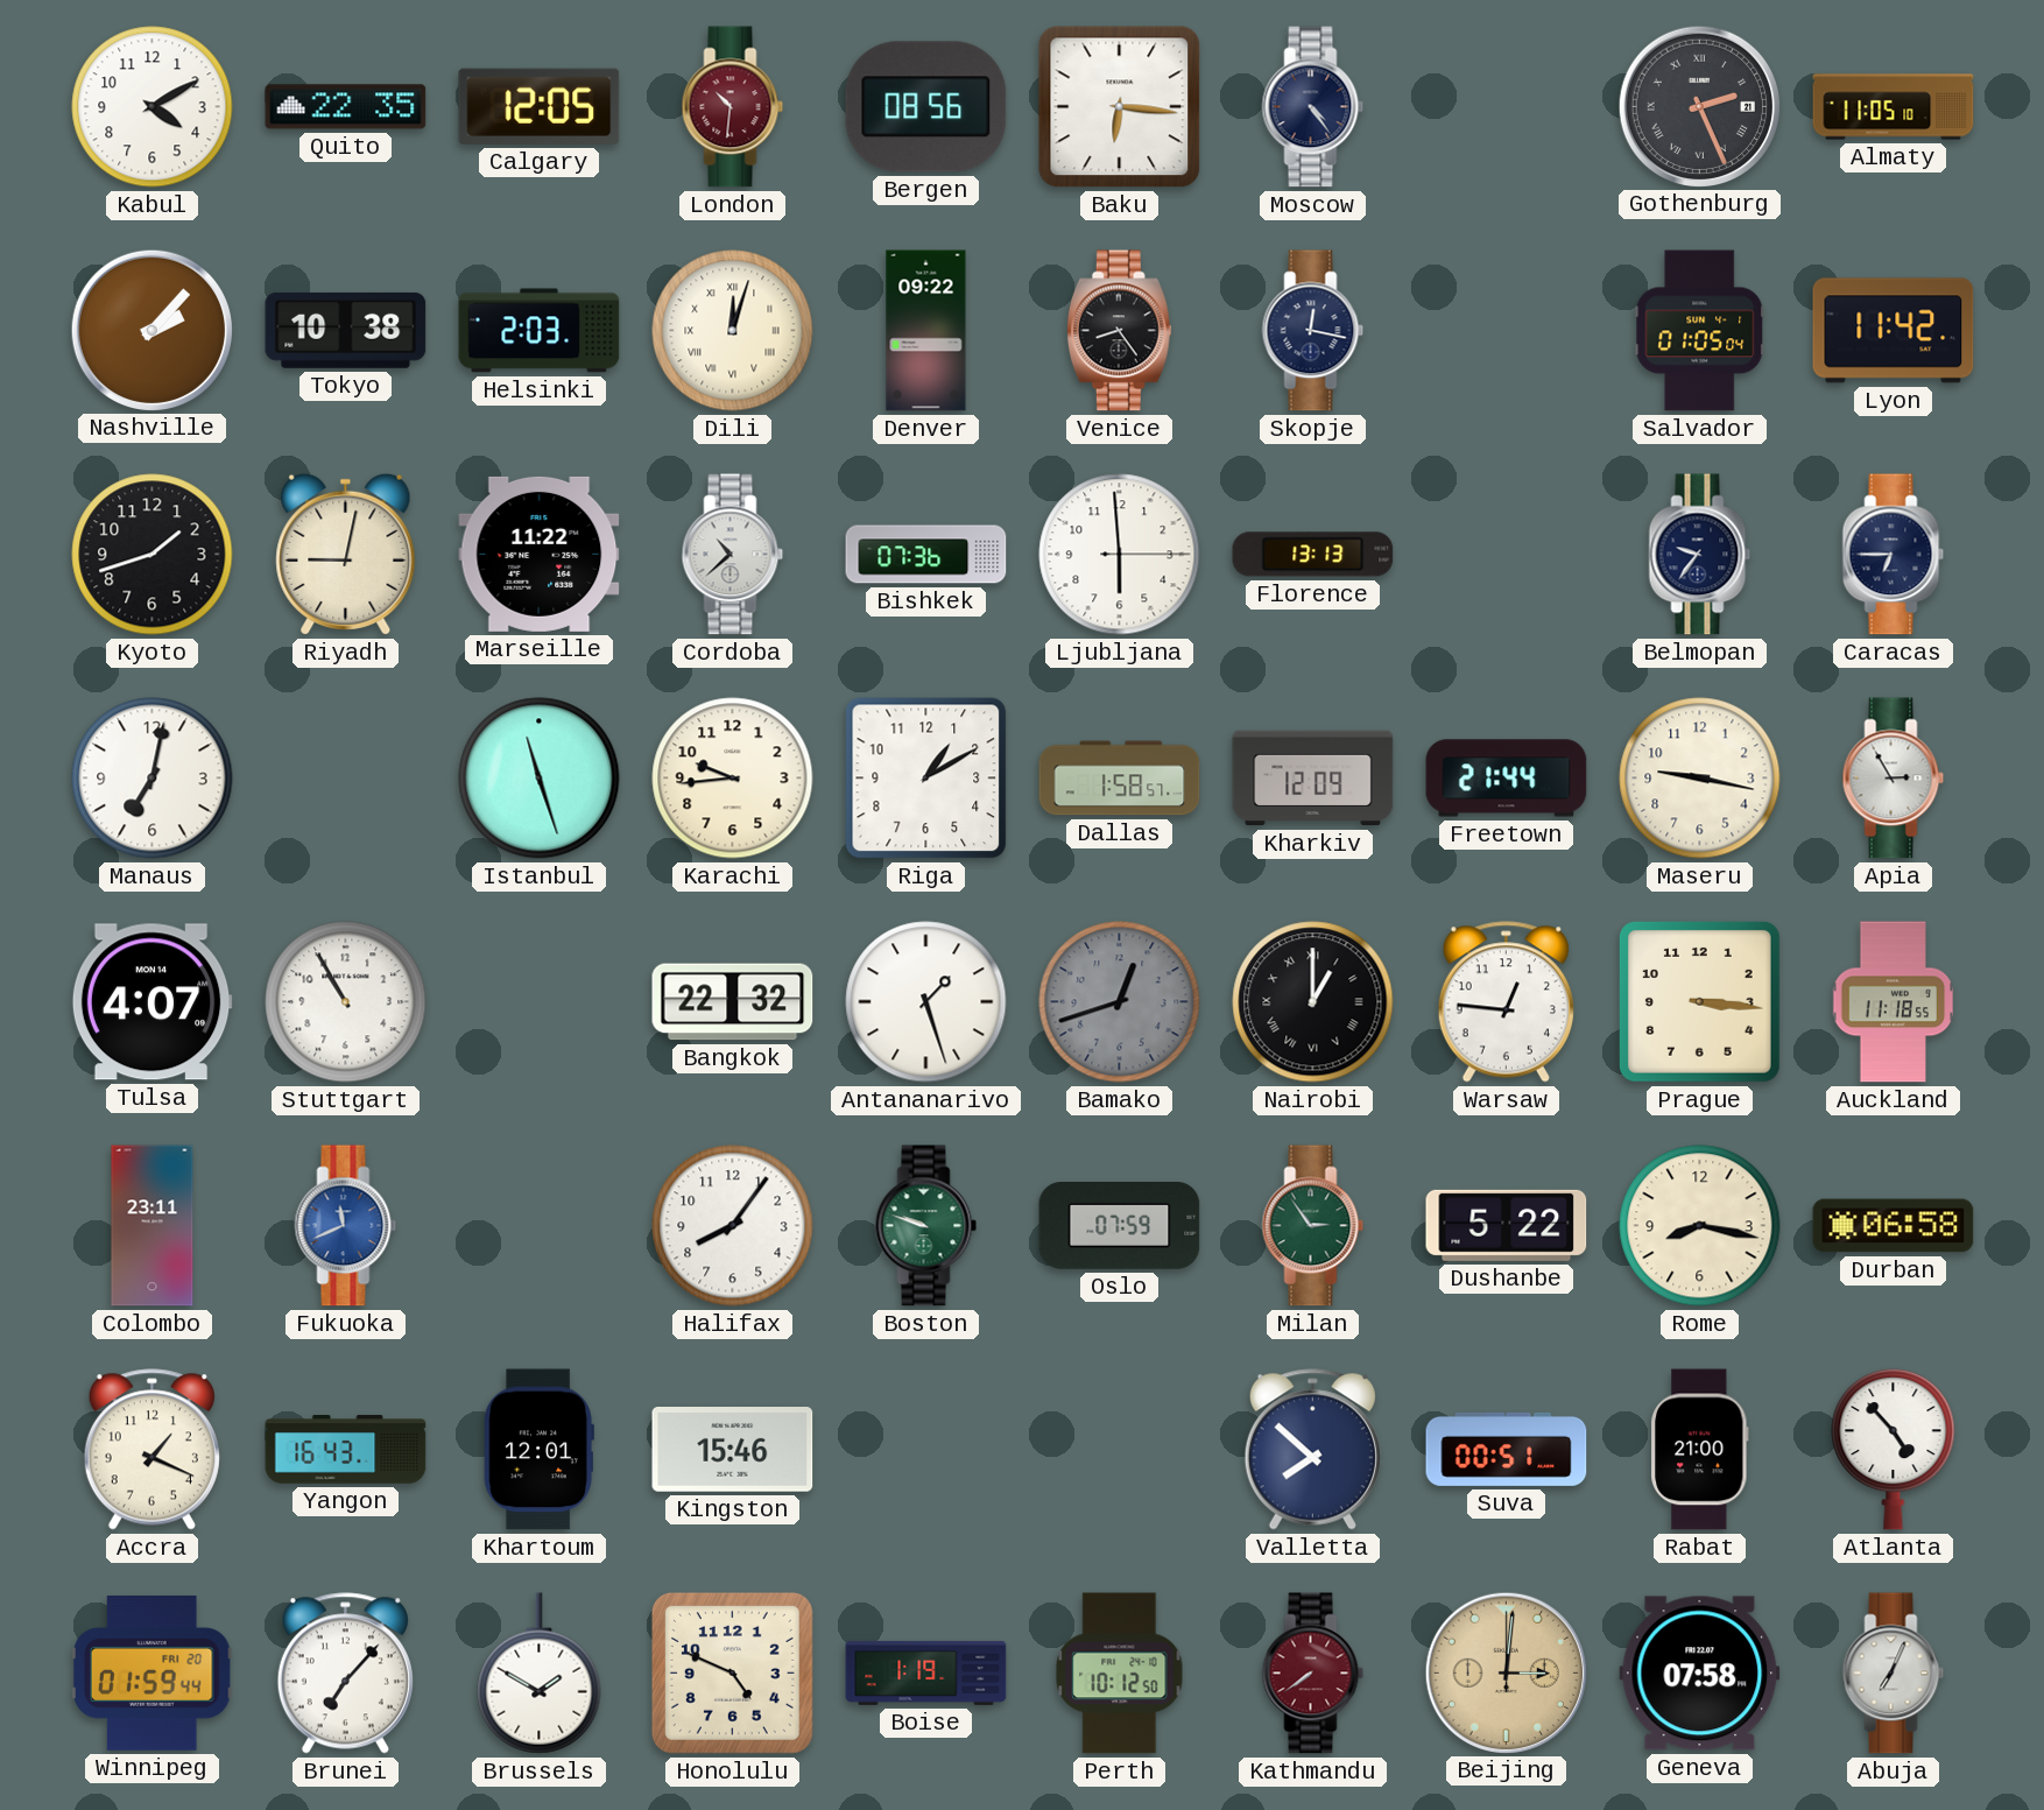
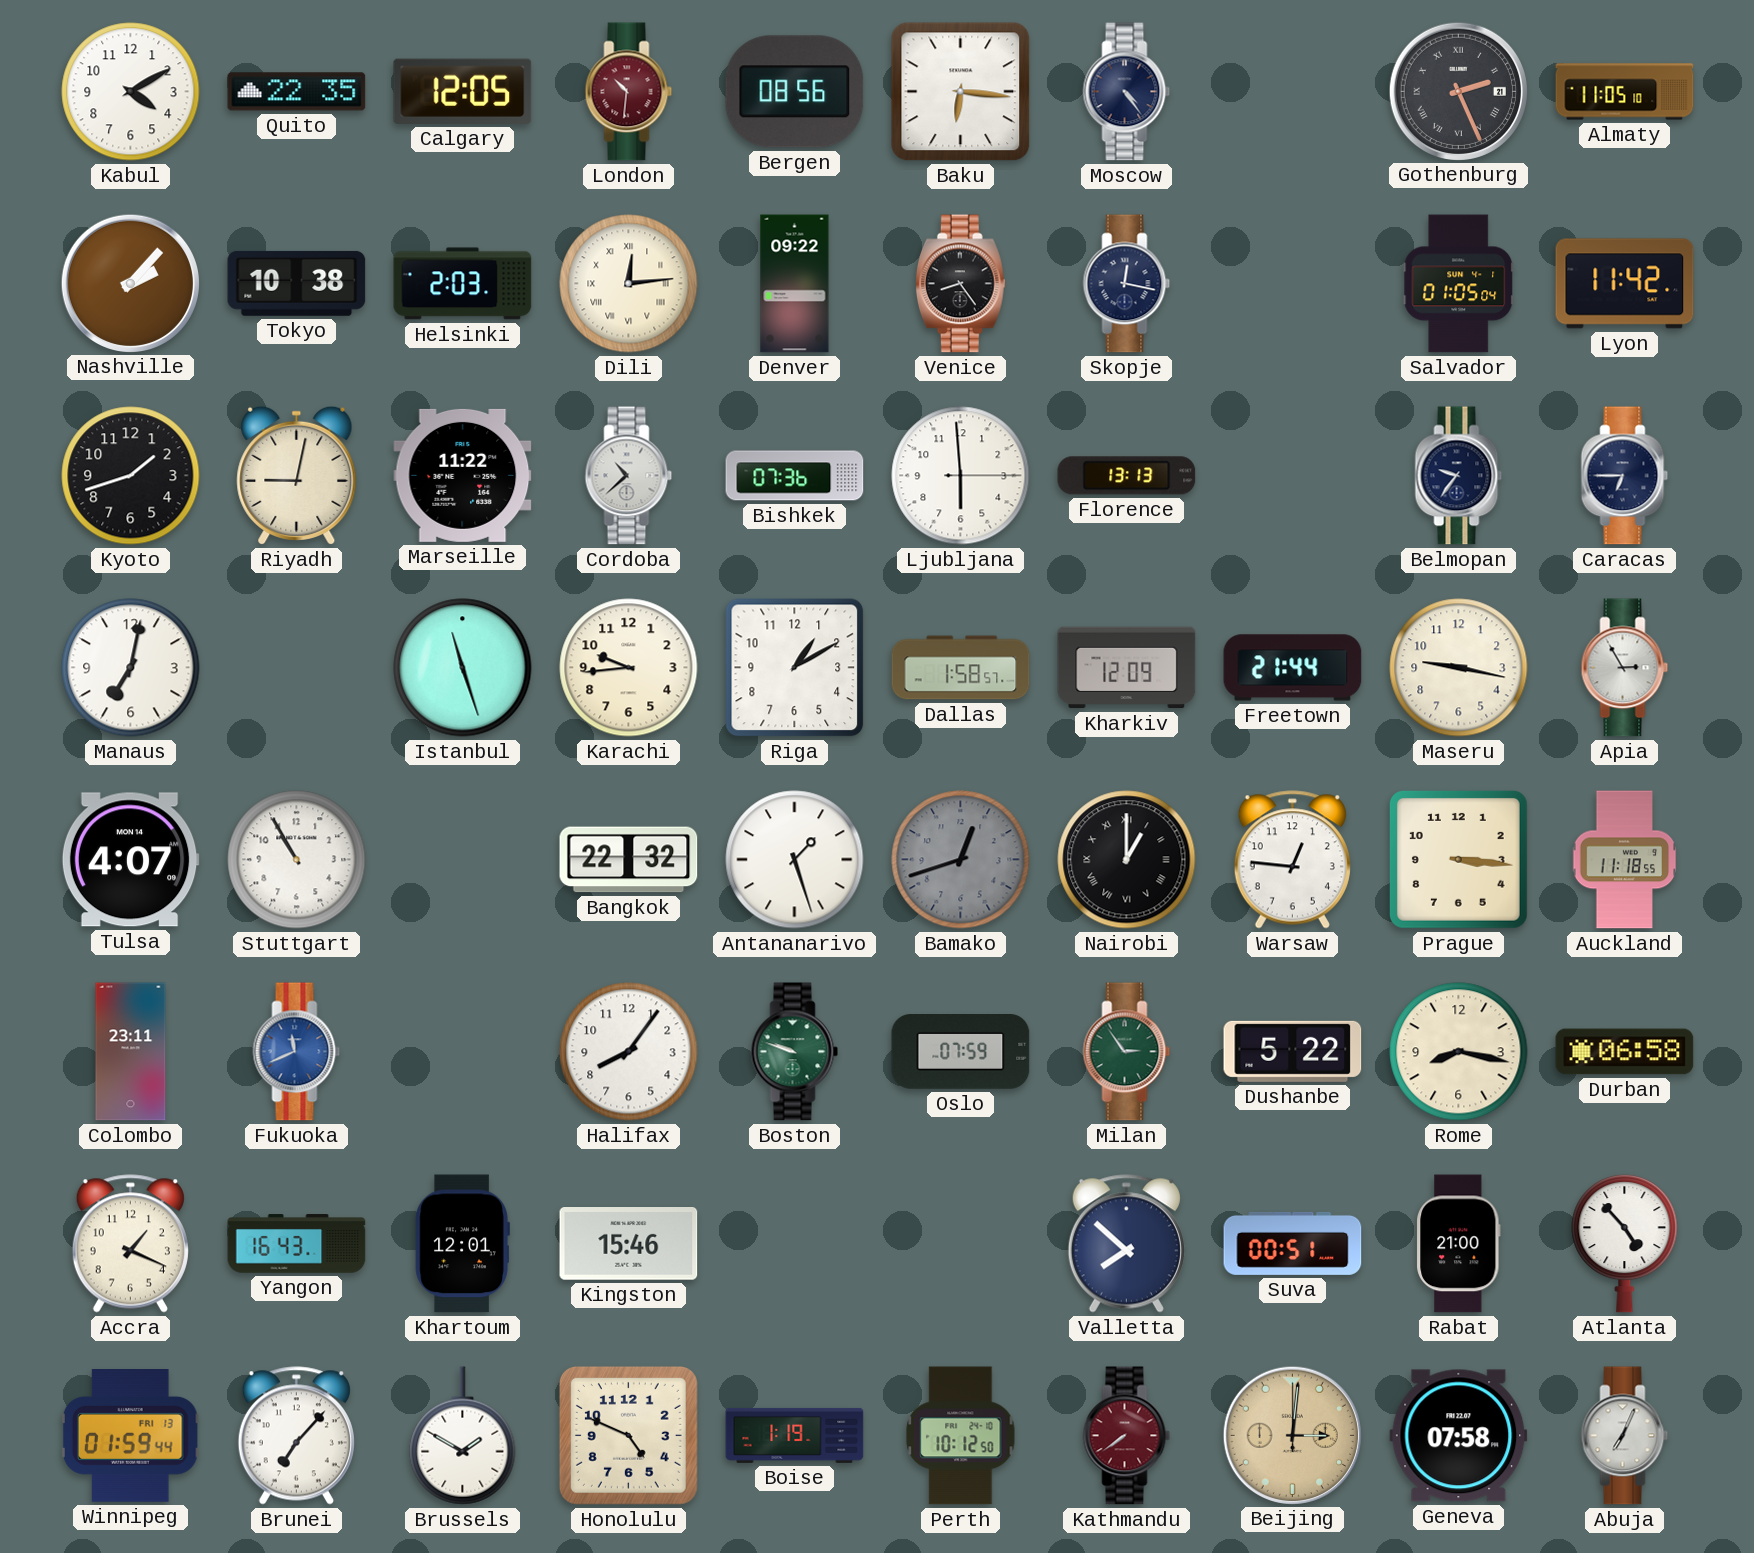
Dili: 12:03 -> 12:14 (629, 284)
Winnipeg date: FRI 20 -> FRI 13 (130, 1436)
